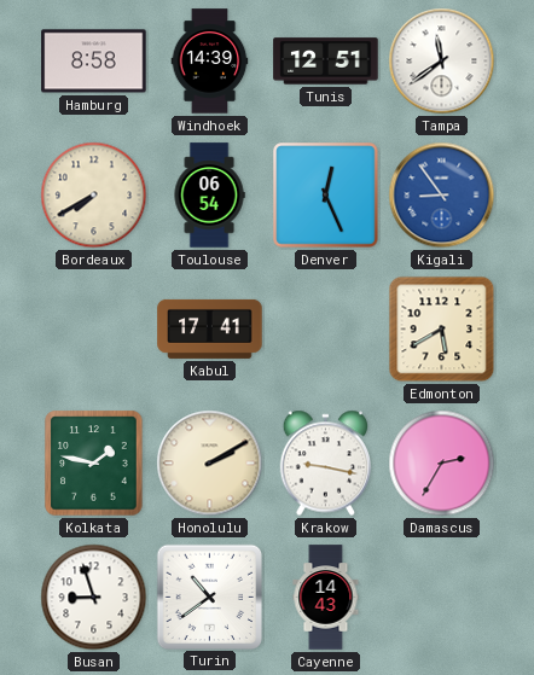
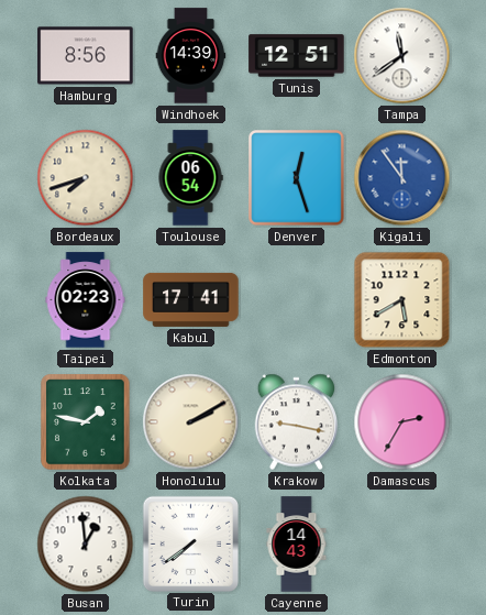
Hamburg: 8:58 -> 8:56 (86, 56)
Bordeaux: 7:40 -> 7:42 (86, 178)
Denver: 12:26 -> 12:27 (297, 178)
Kigali: 8:54 -> 11:54 (402, 178)
Taipei: none -> 02:23 (86, 300)
Busan: 8:57 -> 12:59 (86, 545)
Turin: 10:39 -> 7:39 (190, 543)
